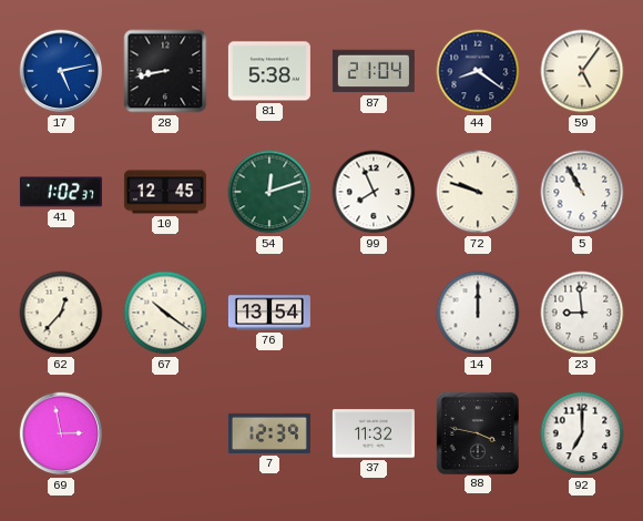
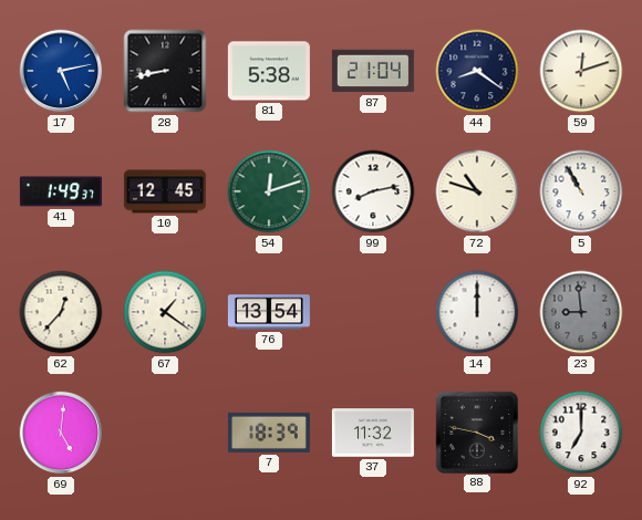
59: 5:06 -> 12:12 (581, 71)
41: 1:02 -> 1:49 (61, 191)
99: 7:56 -> 8:13 (373, 191)
72: 9:48 -> 10:48 (477, 191)
67: 10:21 -> 1:21 (165, 312)
23 dial: white -> grey (581, 312)
69: 2:58 -> 5:01 (61, 433)
7: 12:39 -> 18:39 (269, 433)
